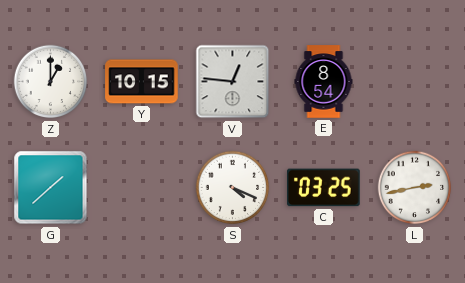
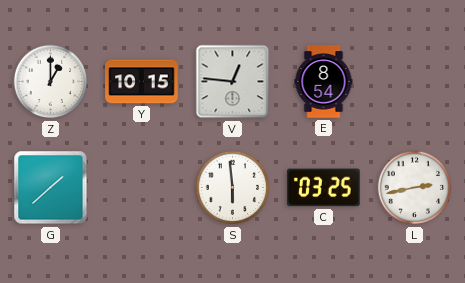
S: 4:19 -> 5:59 (233, 188)
